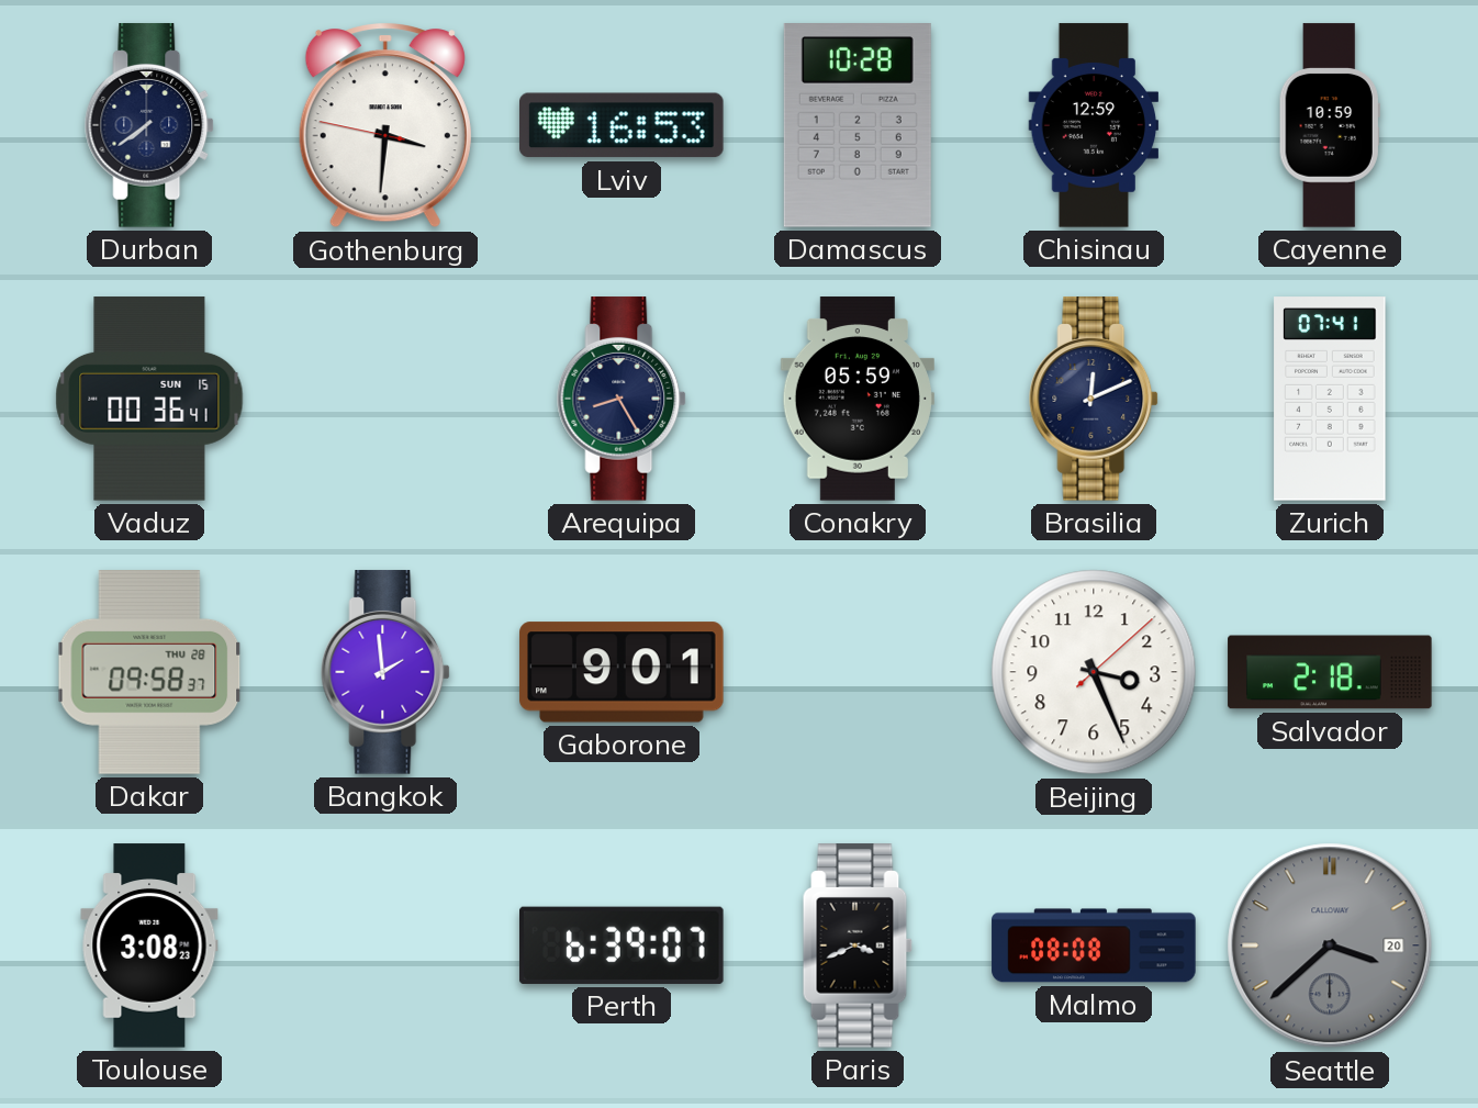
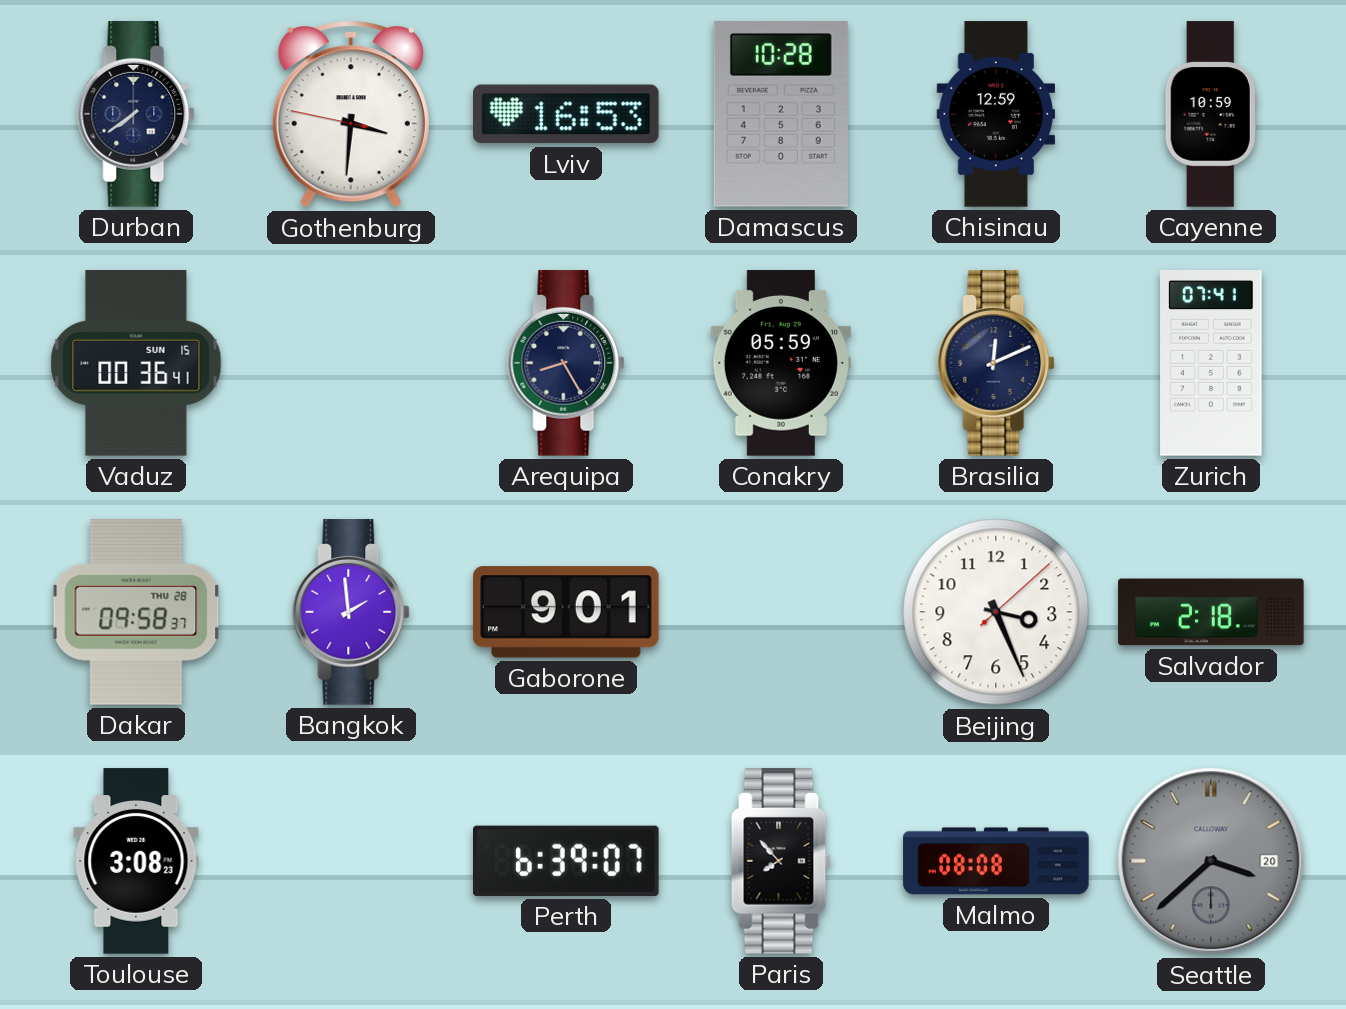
Paris: 3:41 -> 7:53 (781, 861)
